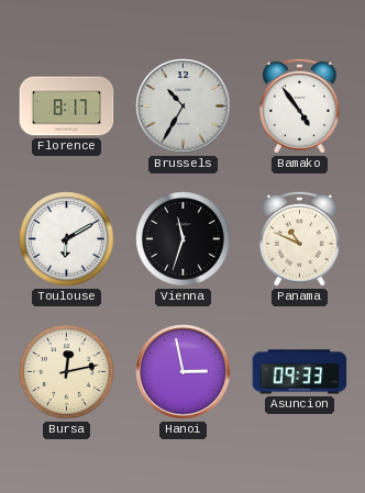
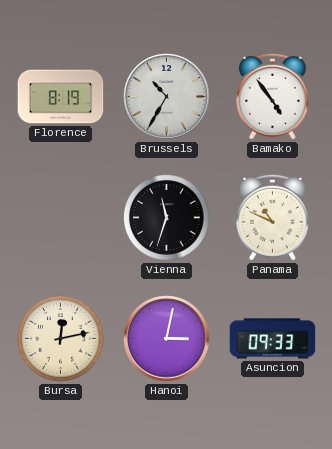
Florence: 8:17 -> 8:19 (61, 97)
Toulouse: 6:10 -> none (67, 239)
Hanoi: 2:58 -> 3:02 (167, 339)
